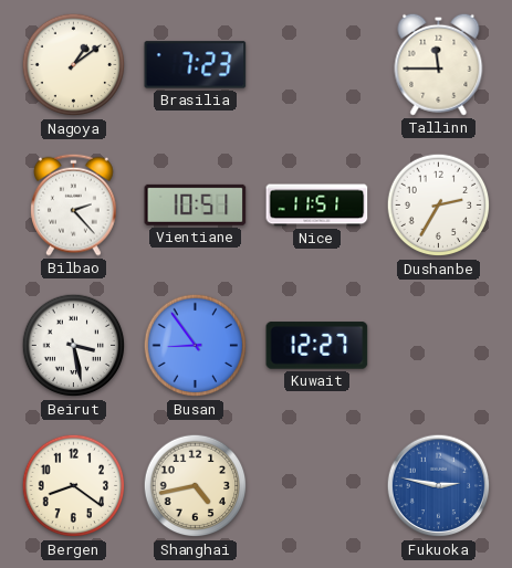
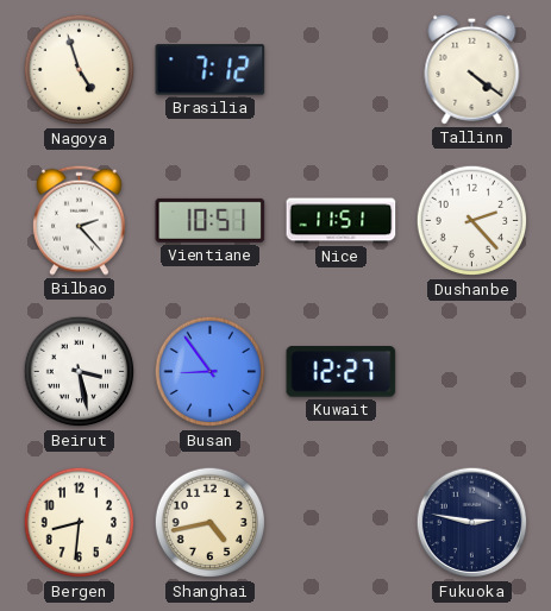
Nagoya: 1:09 -> 4:57 (80, 70)
Brasilia: 7:23 -> 7:12 (211, 70)
Tallinn: 11:45 -> 4:21 (472, 69)
Dushanbe: 2:35 -> 2:23 (472, 221)
Bergen: 8:21 -> 8:31 (80, 523)
Fukuoka dial: blue -> navy (472, 523)
